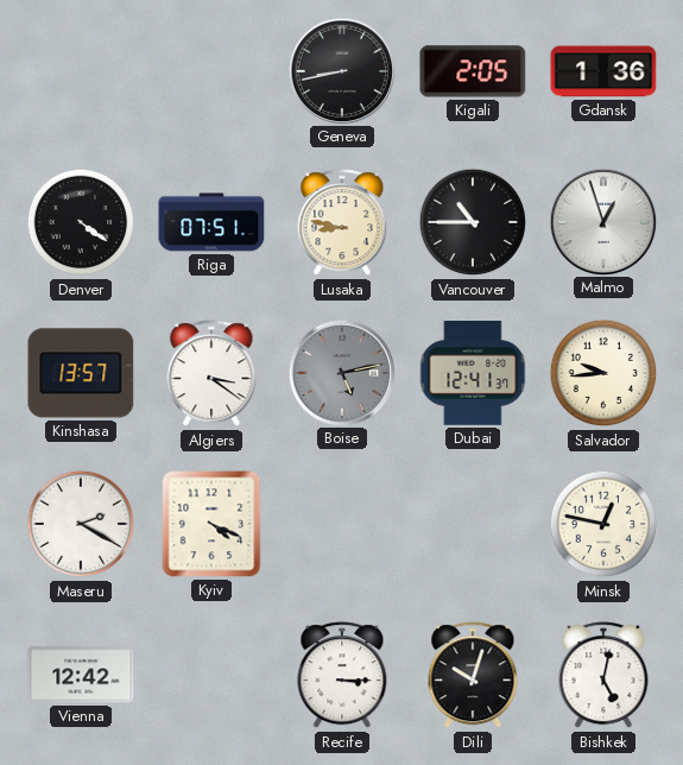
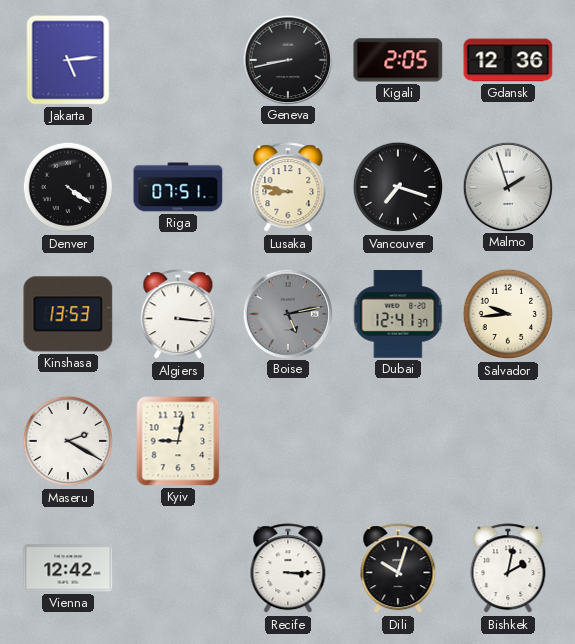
Jakarta: none -> 5:14 (68, 60)
Gdansk: 1:36 -> 12:36 (508, 60)
Vancouver: 10:45 -> 7:18 (398, 187)
Malmo: 12:57 -> 1:57 (507, 186)
Kinshasa: 13:57 -> 13:53 (68, 314)
Algiers: 3:21 -> 3:16 (178, 315)
Kyiv: 4:19 -> 9:02 (178, 441)
Minsk: 12:47 -> none (603, 524)
Bishkek: 5:02 -> 2:02 (508, 569)
